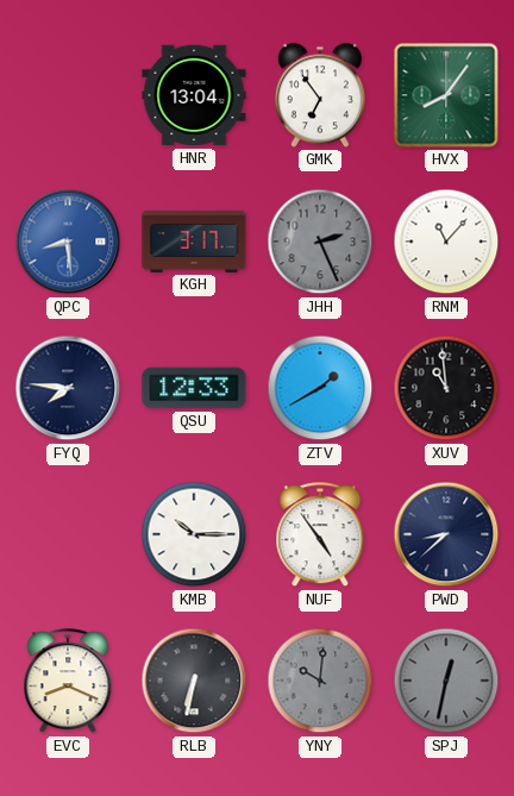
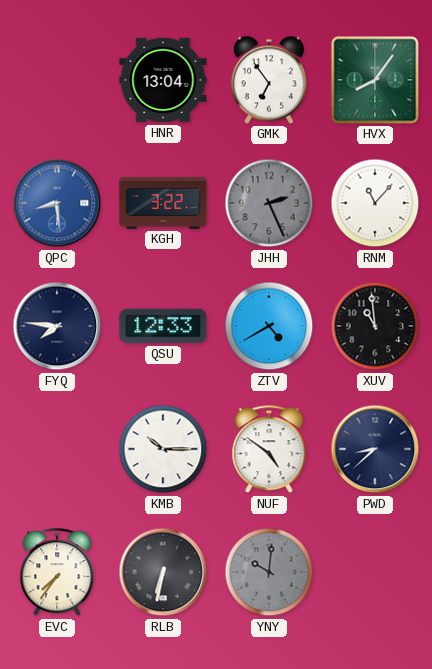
KGH: 3:17 -> 3:22 (163, 203)
ZTV: 1:40 -> 4:40 (269, 326)
NUF: 4:54 -> 4:51 (269, 450)
EVC: 8:19 -> 7:36 (57, 573)
SPJ: 12:32 -> none (446, 681)
